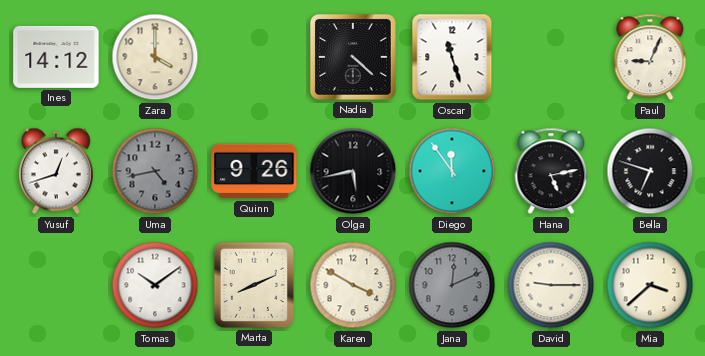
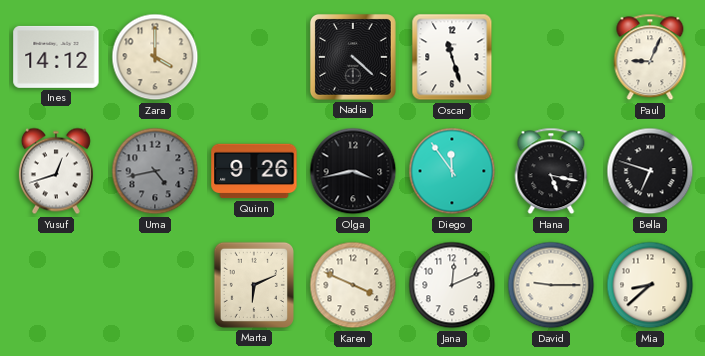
Olga: 5:43 -> 3:43 (353, 171)
Hana: 5:13 -> 5:17 (551, 171)
Tomas: 10:09 -> none (155, 285)
Marta: 8:11 -> 6:11 (254, 285)
Karen: 3:50 -> 3:49 (353, 285)
Jana dial: grey -> white (452, 285)
Mia: 3:38 -> 8:38 (650, 285)
